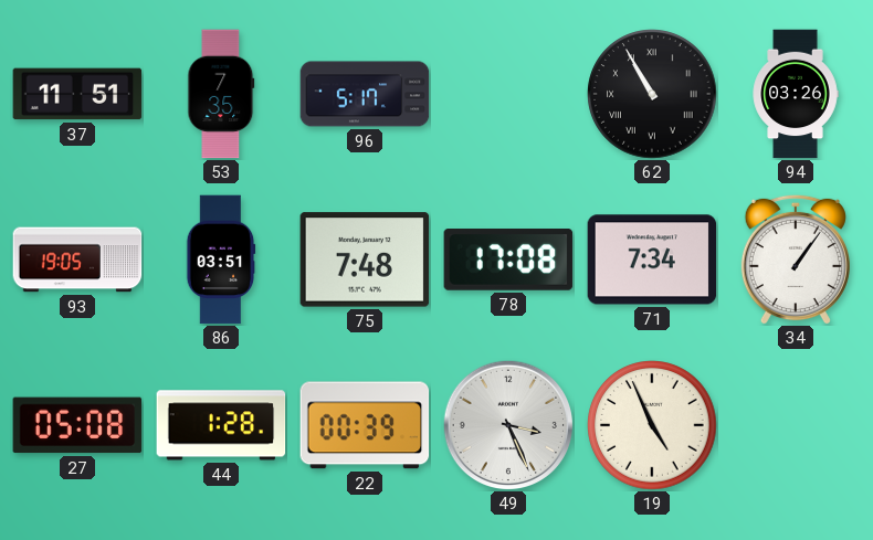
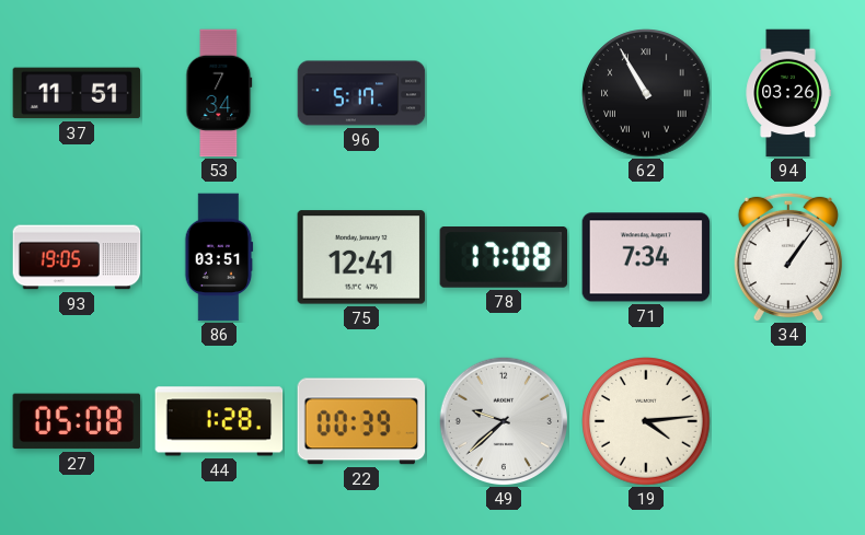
53: 7:35 -> 7:34 (219, 93)
75: 7:48 -> 12:41 (361, 257)
49: 3:26 -> 9:38 (503, 420)
19: 4:56 -> 4:14 (646, 421)
